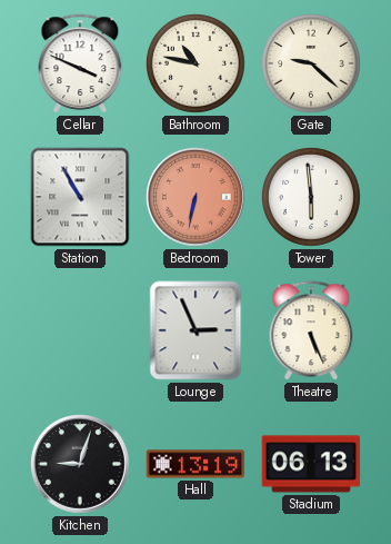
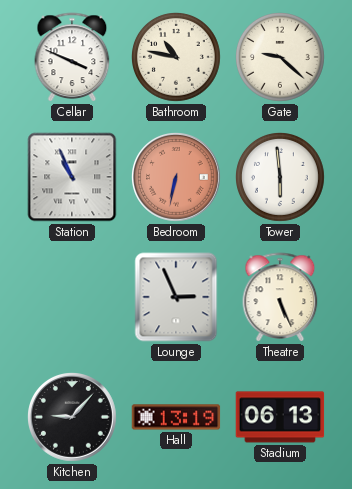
Station: 10:55 -> 10:56 (72, 177)
Kitchen: 9:03 -> 9:07 (73, 418)
